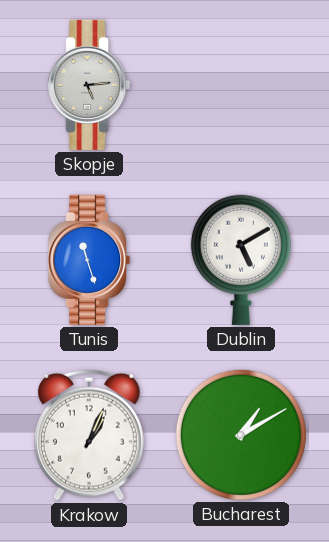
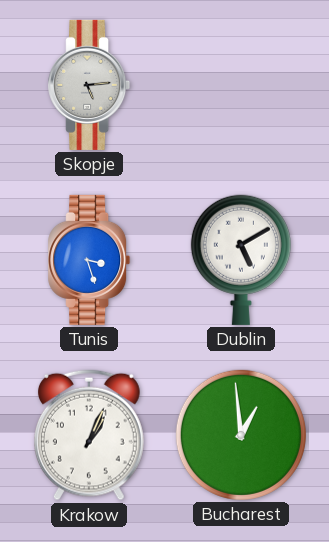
Tunis: 11:27 -> 3:27 (89, 260)
Bucharest: 1:10 -> 12:59 (241, 435)
